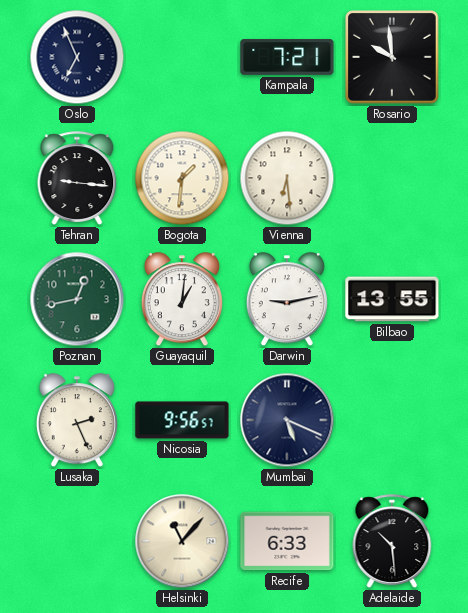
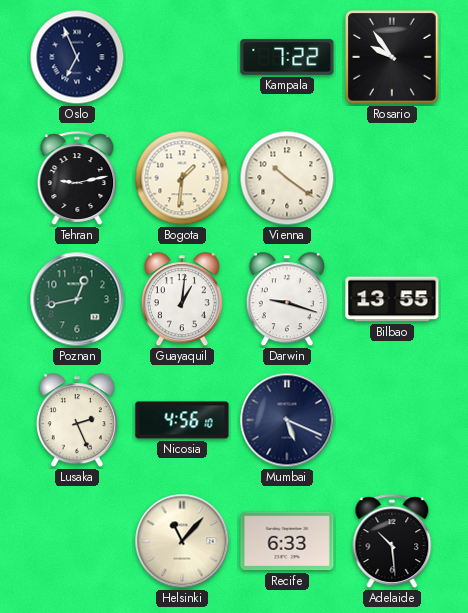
Kampala: 7:21 -> 7:22 (287, 57)
Rosario: 9:59 -> 9:54 (392, 57)
Tehran: 9:16 -> 9:13 (77, 178)
Vienna: 6:29 -> 10:21 (287, 178)
Darwin: 9:13 -> 9:18 (287, 300)
Nicosia: 9:56 -> 4:56 (182, 420)
